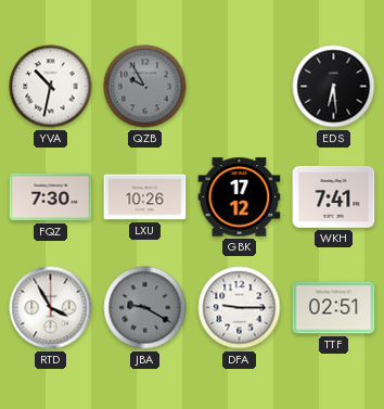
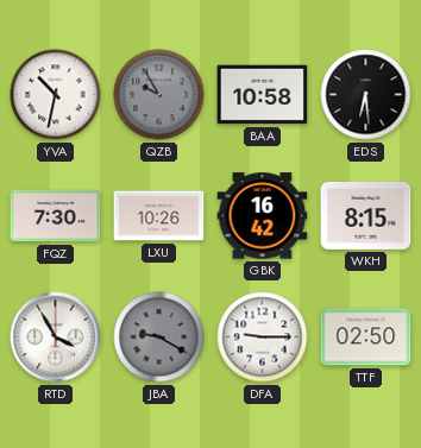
BAA: none -> 10:58 (263, 95)
GBK: 17:12 -> 16:42 (263, 216)
WKH: 7:41 -> 8:15 (366, 215)
TTF: 02:51 -> 02:50 (366, 337)
